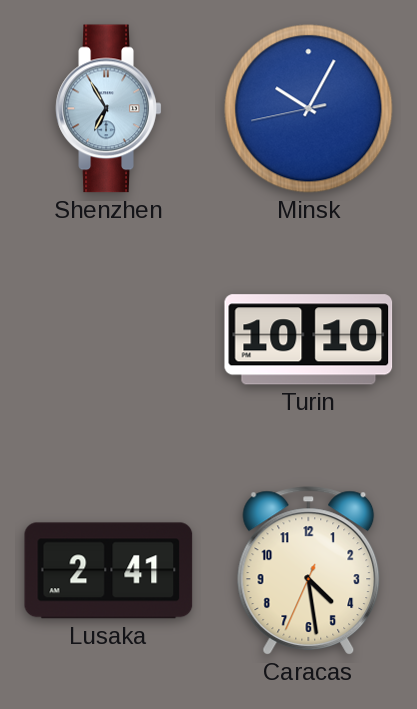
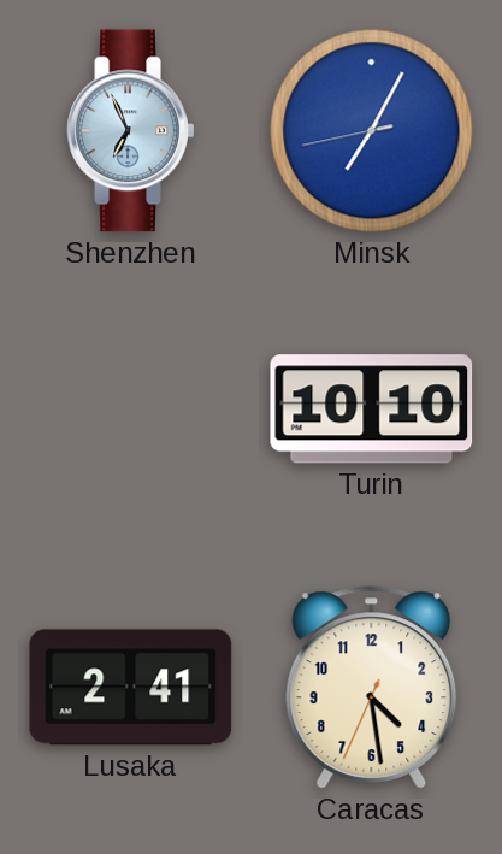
Shenzhen: 6:55 -> 6:56 (131, 131)
Minsk: 10:04 -> 7:04 (372, 131)
